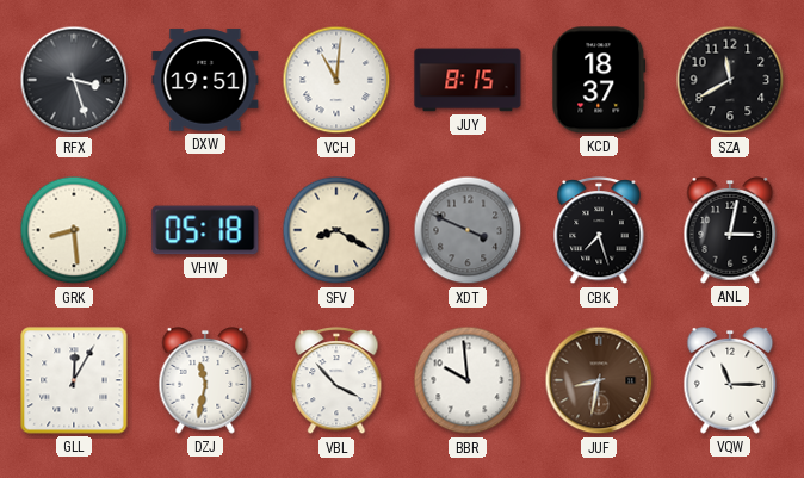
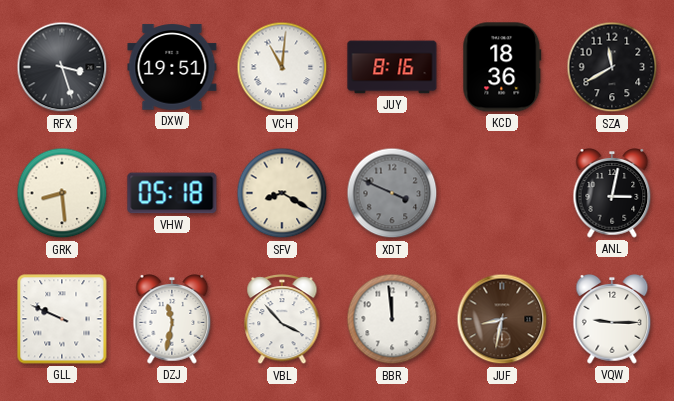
JUY: 8:15 -> 8:16 (392, 67)
KCD: 18:37 -> 18:36 (502, 67)
CBK: 7:27 -> none (599, 231)
GLL: 12:05 -> 9:49 (62, 319)
BBR: 9:59 -> 11:59 (392, 319)
VQW: 11:15 -> 9:15 (612, 320)
